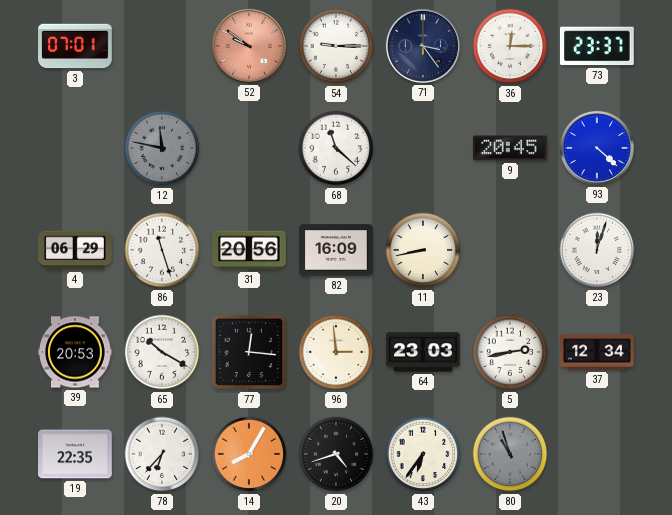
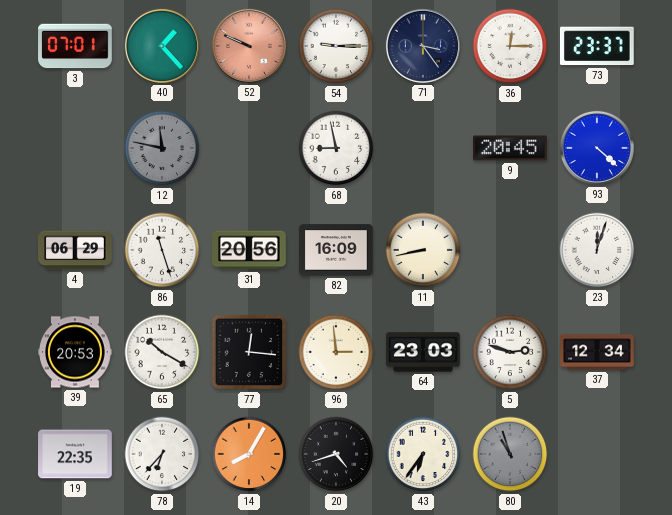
40: none -> 1:23 (162, 46)
52: 9:51 -> 9:49 (249, 46)
68: 11:22 -> 8:58 (336, 148)
5: 2:43 -> 2:48 (510, 352)
